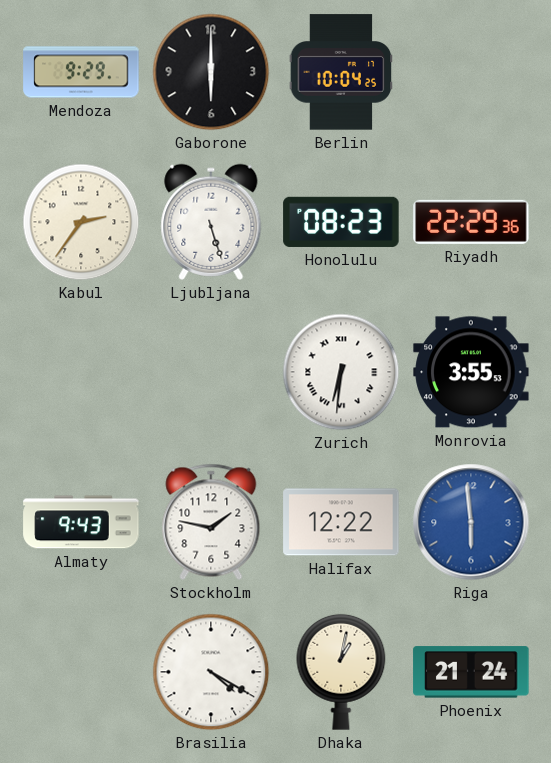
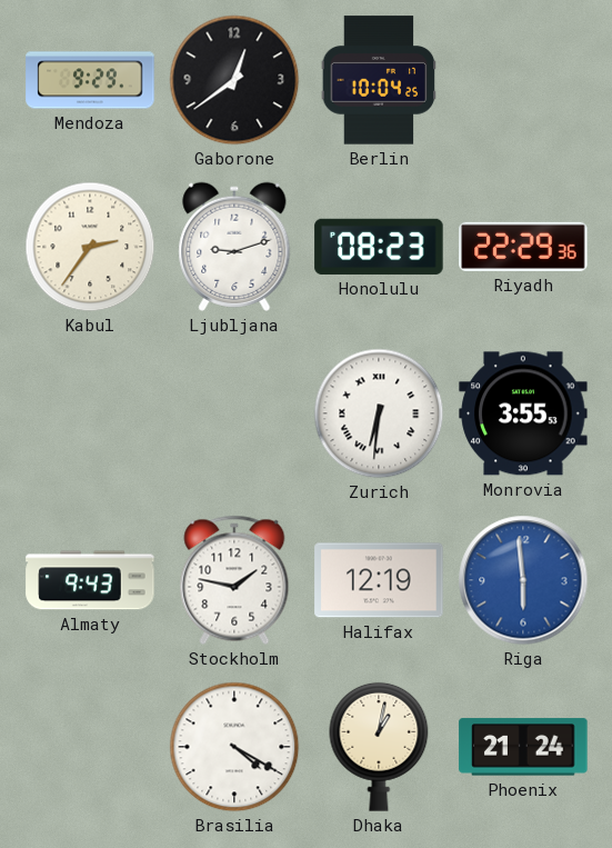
Gaborone: 6:00 -> 12:39 (234, 80)
Ljubljana: 5:27 -> 9:12 (234, 247)
Halifax: 12:22 -> 12:19 (379, 580)
